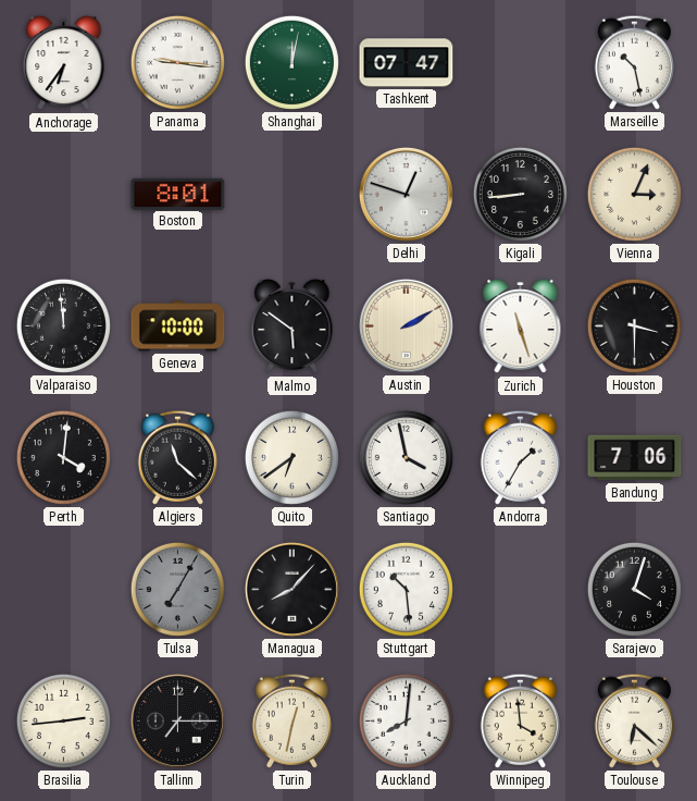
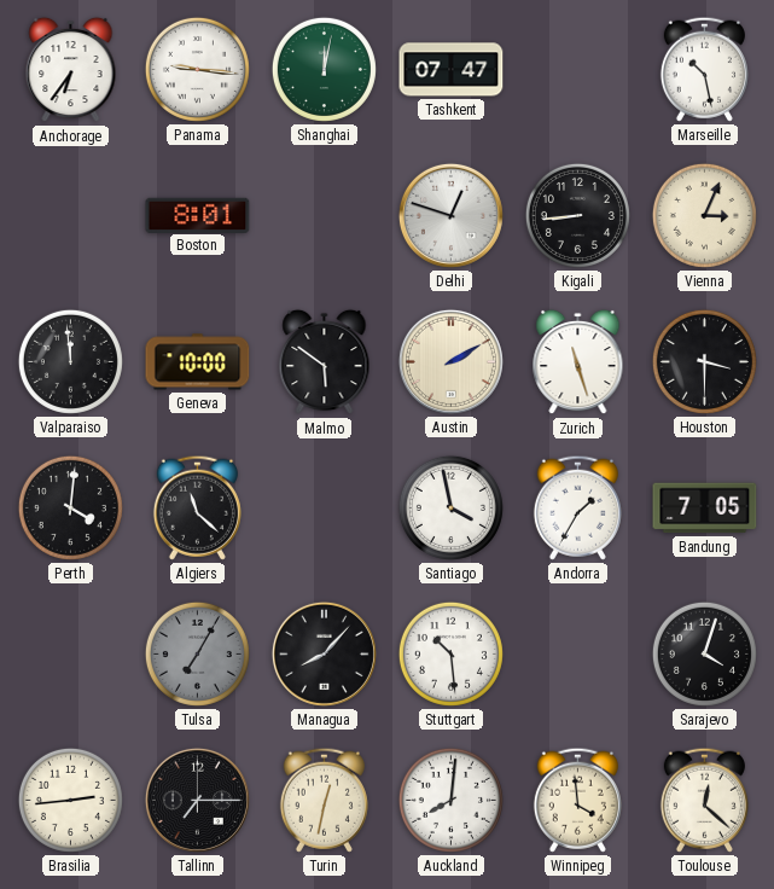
Quito: 6:39 -> none (291, 457)
Bandung: 7:06 -> 7:05 (705, 509)
Toulouse: 6:22 -> 12:22 (704, 800)
